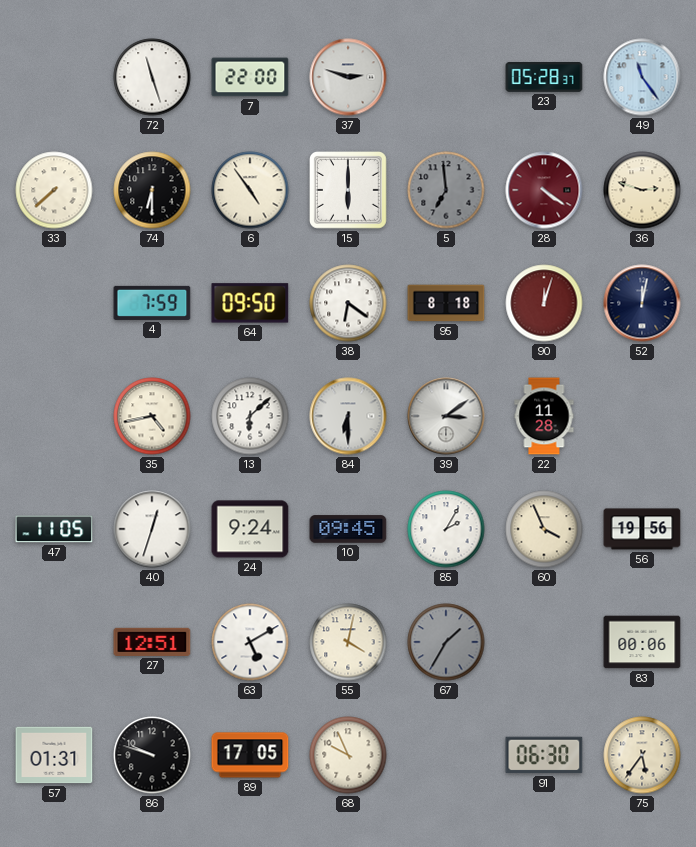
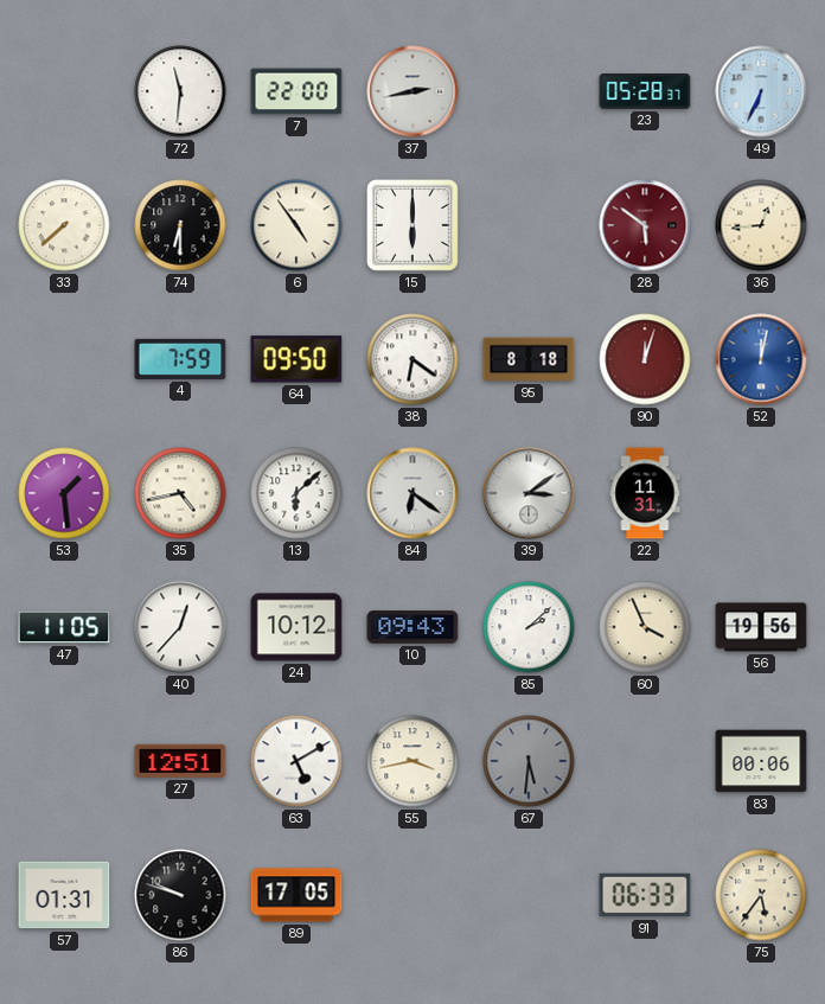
72: 11:27 -> 11:31 (180, 91)
37: 2:48 -> 2:43 (412, 91)
49: 11:24 -> 6:34 (761, 91)
5: 6:59 -> none (446, 190)
28: 4:21 -> 5:51 (645, 225)
36: 2:48 -> 12:44 (761, 225)
52 dial: navy -> blue (761, 359)
53: none -> 1:29 (64, 493)
84: 6:30 -> 6:21 (412, 493)
22: 11:28 -> 11:31 (645, 493)
40: 12:33 -> 12:37 (180, 627)
24: 9:24 -> 10:12 (296, 627)
10: 09:45 -> 09:43 (412, 627)
85: 2:05 -> 2:08 (529, 627)
55: 4:02 -> 3:43 (412, 761)
67: 1:35 -> 5:31 (529, 761)
68: 9:56 -> none (348, 755)
91: 06:30 -> 06:33 (645, 895)
